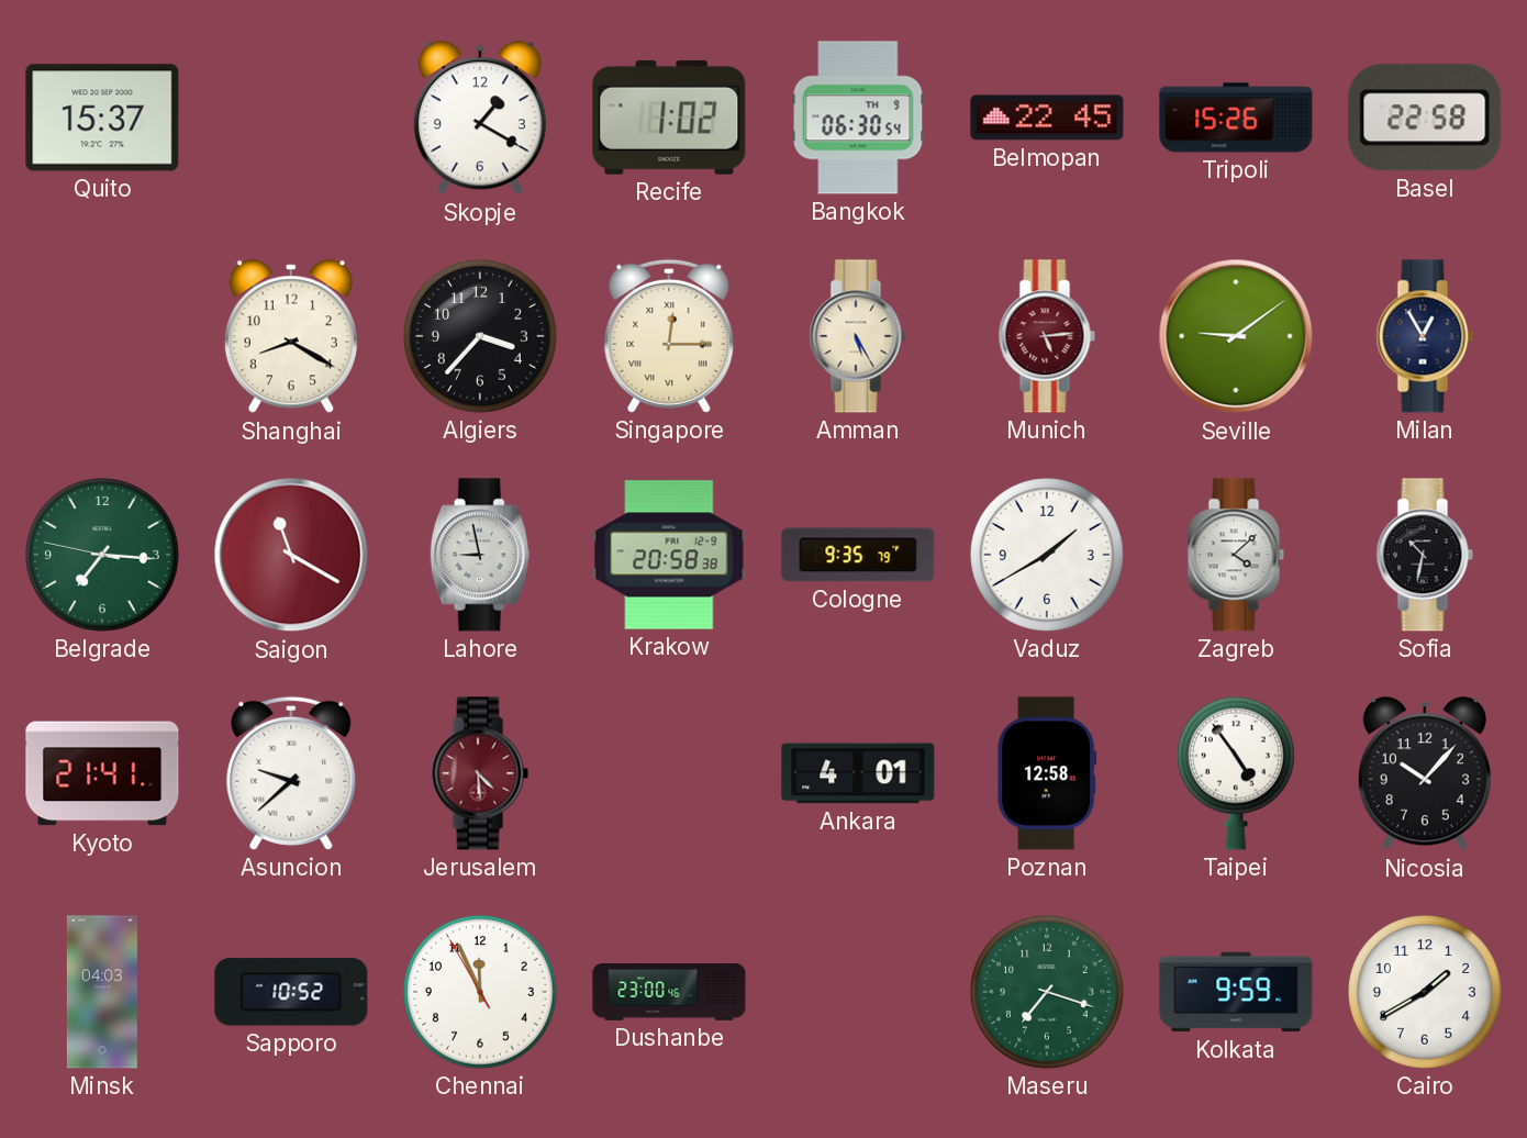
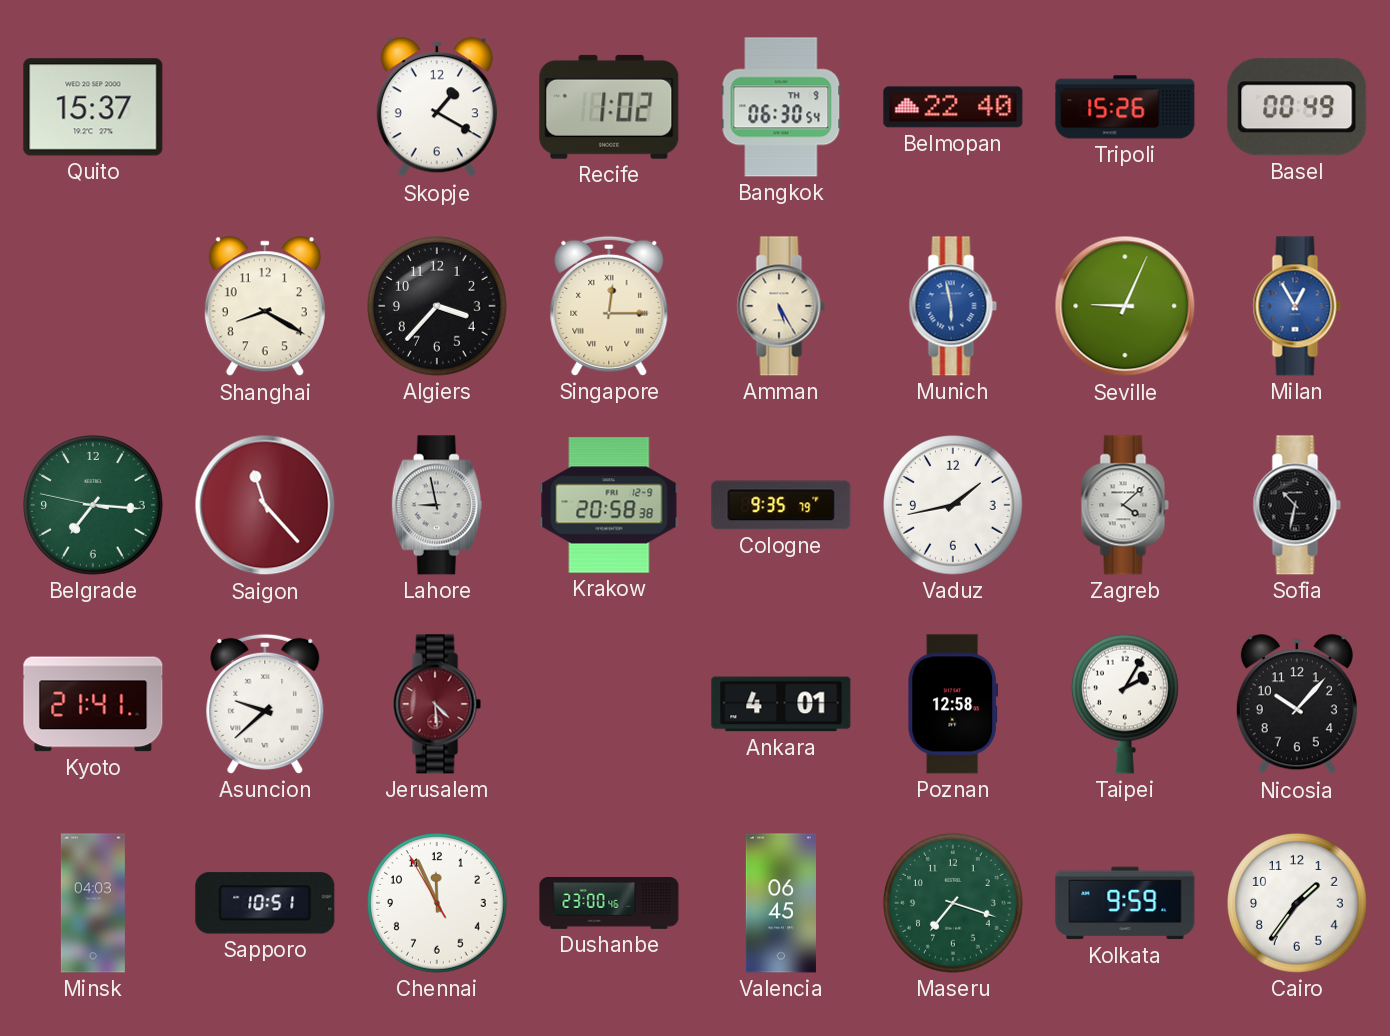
Belmopan: 22:45 -> 22:40 (953, 107)
Basel: 22:58 -> 00:49 (1297, 107)
Munich: 5:14 -> 5:58 (953, 306)
Munich dial: burgundy -> blue (953, 306)
Seville: 9:09 -> 9:04 (1125, 306)
Milan dial: navy -> blue (1297, 306)
Saigon: 11:20 -> 11:23 (265, 505)
Vaduz: 1:40 -> 1:43 (954, 506)
Taipei: 4:54 -> 2:05 (1125, 704)
Sapporo: 10:52 -> 10:51 (265, 903)
Valencia: none -> 06:45 (781, 903)
Cairo: 1:40 -> 1:36 (1298, 904)
